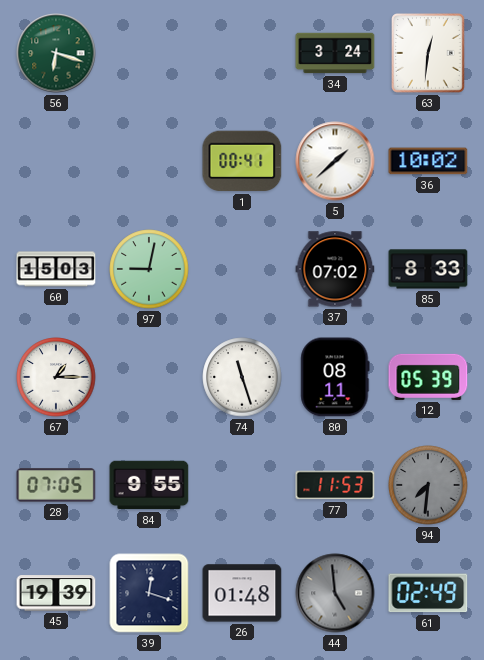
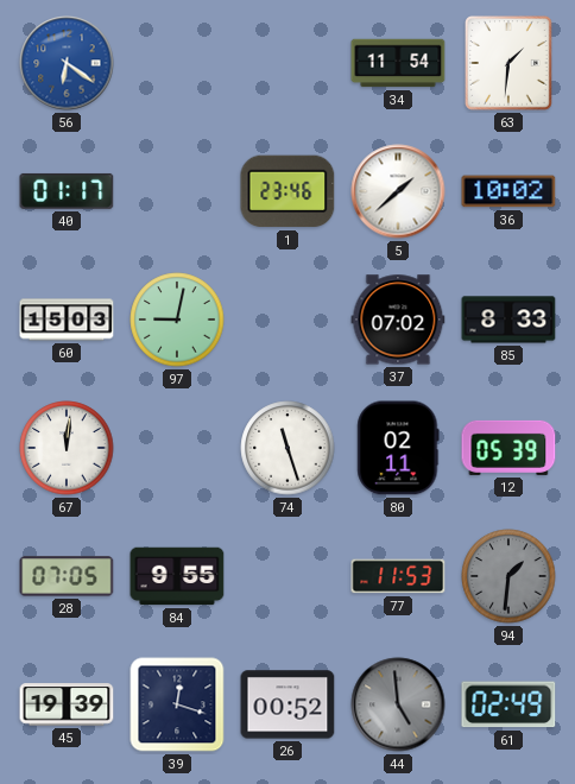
56: 6:18 -> 6:21 (67, 63)
56 dial: green -> blue (67, 63)
34: 3:24 -> 11:54 (398, 63)
63: 12:31 -> 1:31 (510, 64)
40: none -> 01:17 (67, 191)
1: 00:41 -> 23:46 (287, 191)
67: 1:15 -> 12:01 (67, 448)
80: 08:11 -> 02:11 (398, 448)
94: 7:31 -> 1:31 (508, 576)
26: 01:48 -> 00:52 (287, 704)
